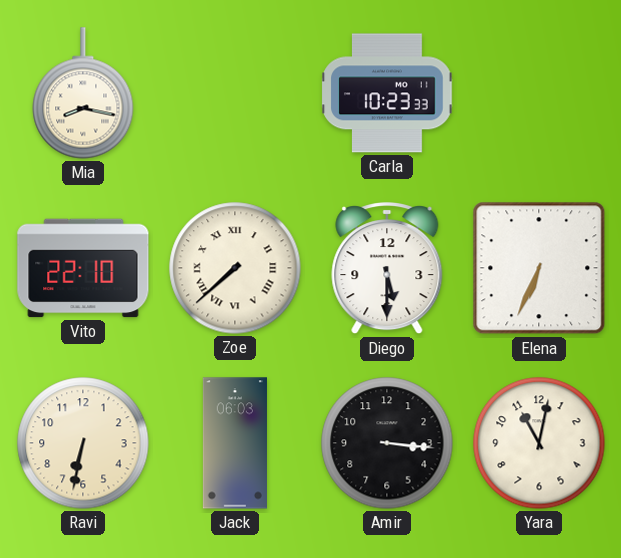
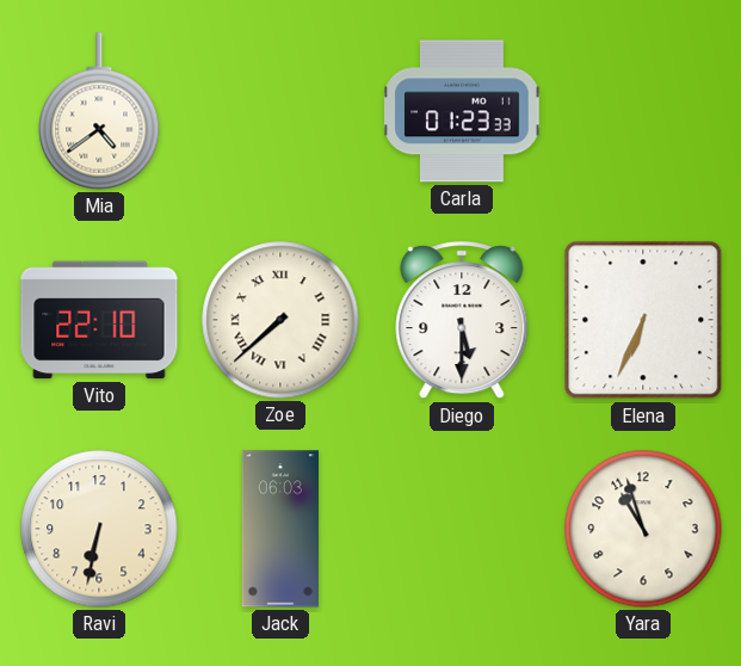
Mia: 8:17 -> 4:39 (99, 111)
Carla: 10:23 -> 01:23 (462, 111)
Amir: 3:16 -> none (387, 443)
Yara: 11:02 -> 10:57 (643, 529)
